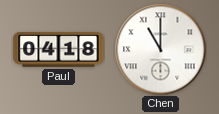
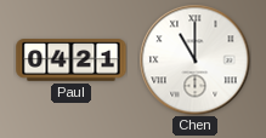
Paul: 04:18 -> 04:21 (72, 61)
